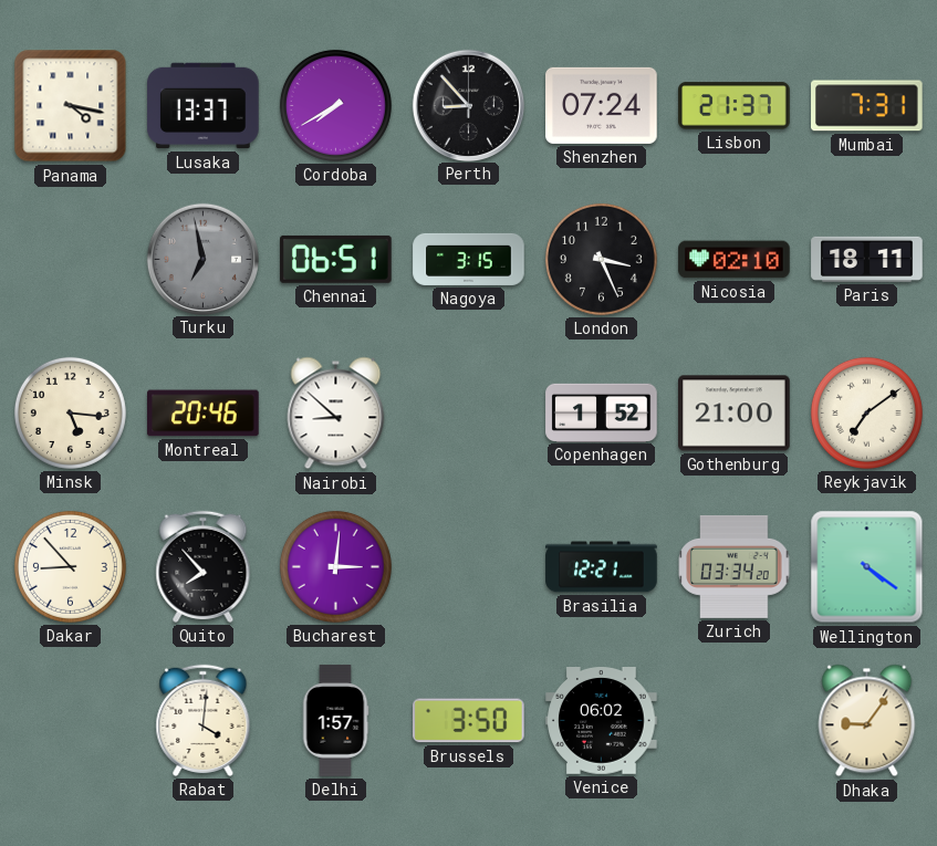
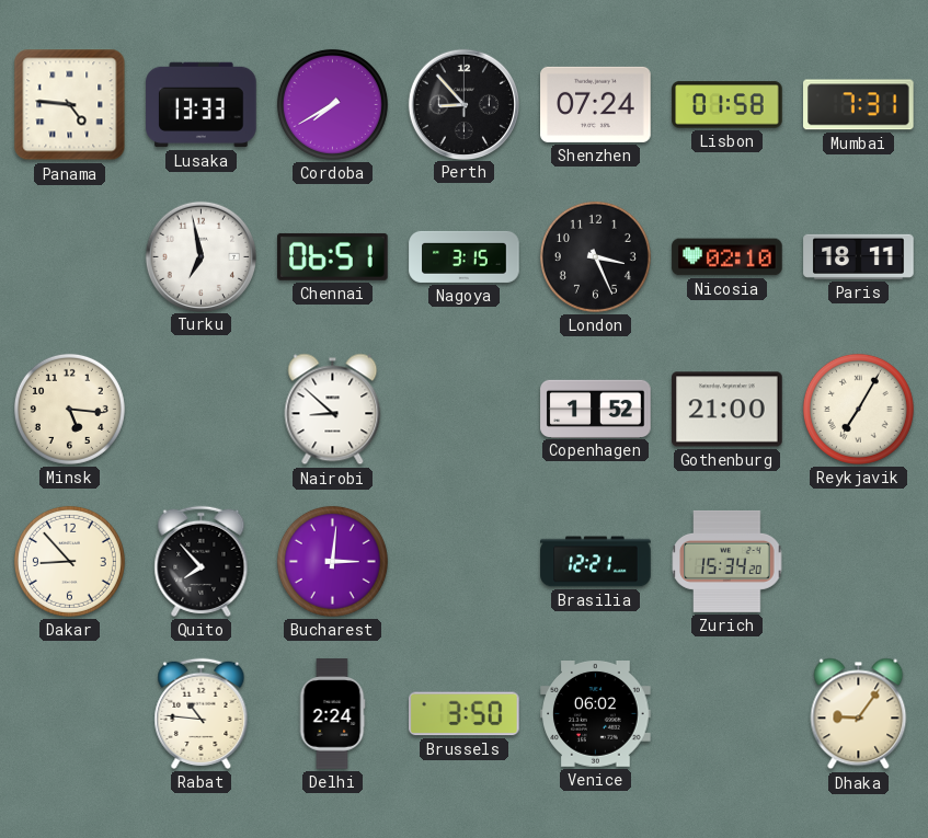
Panama: 4:17 -> 4:46 (70, 105)
Lusaka: 13:37 -> 13:33 (202, 105)
Lisbon: 21:37 -> 01:58 (727, 105)
Turku dial: grey -> white (201, 256)
Montreal: 20:46 -> none (204, 414)
Reykjavik: 7:09 -> 7:05 (858, 409)
Zurich: 03:34 -> 15:34 (727, 561)
Wellington: 4:21 -> none (867, 567)
Rabat: 4:01 -> 10:46 (202, 713)
Delhi: 1:57 -> 2:24 (332, 714)
